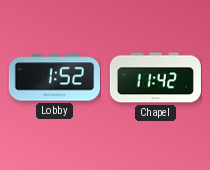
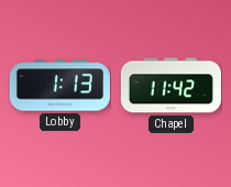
Lobby: 1:52 -> 1:13 (59, 86)
